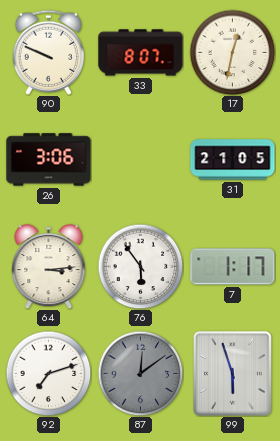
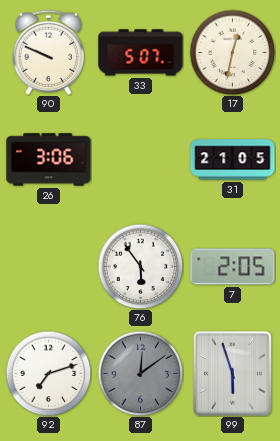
33: 8:07 -> 5:07 (141, 53)
64: 3:14 -> none (49, 266)
7: 1:17 -> 2:05 (233, 267)
